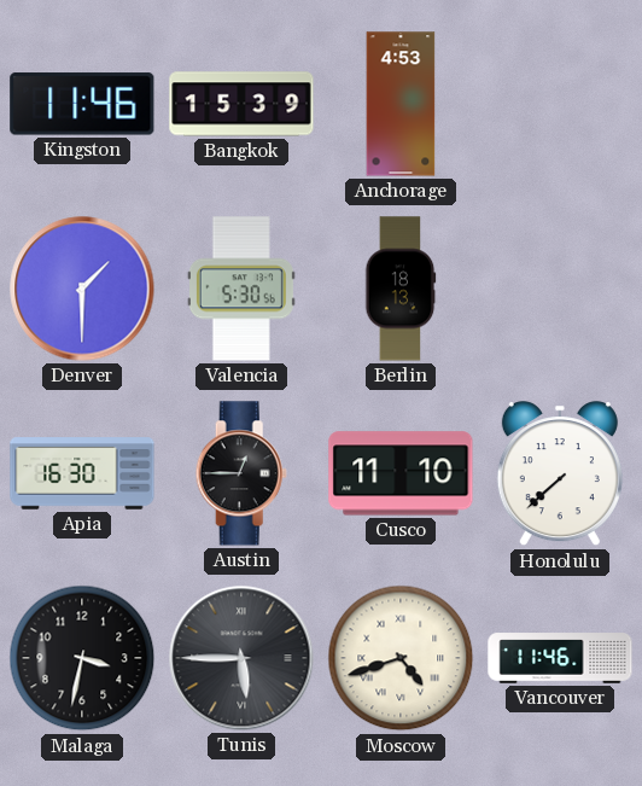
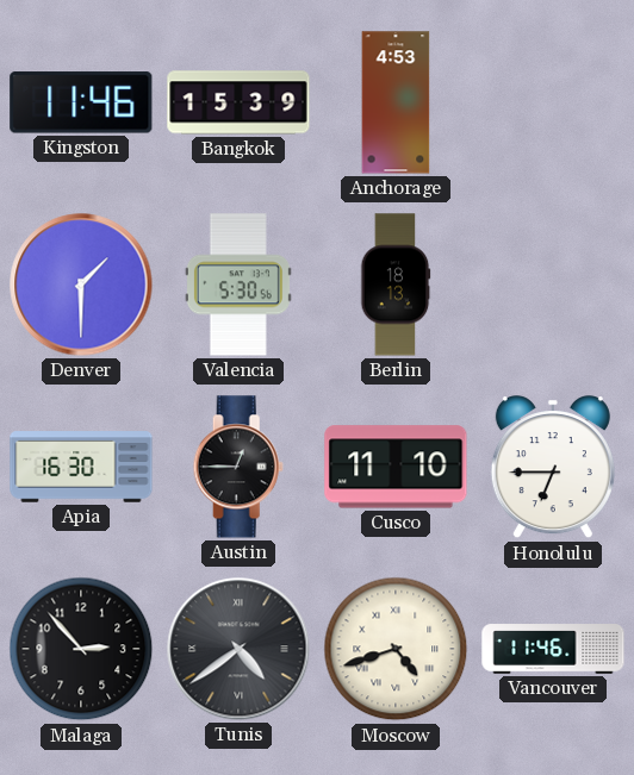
Honolulu: 7:38 -> 6:45 (553, 468)
Malaga: 3:32 -> 2:53 (81, 649)
Tunis: 5:45 -> 4:39 (238, 649)
